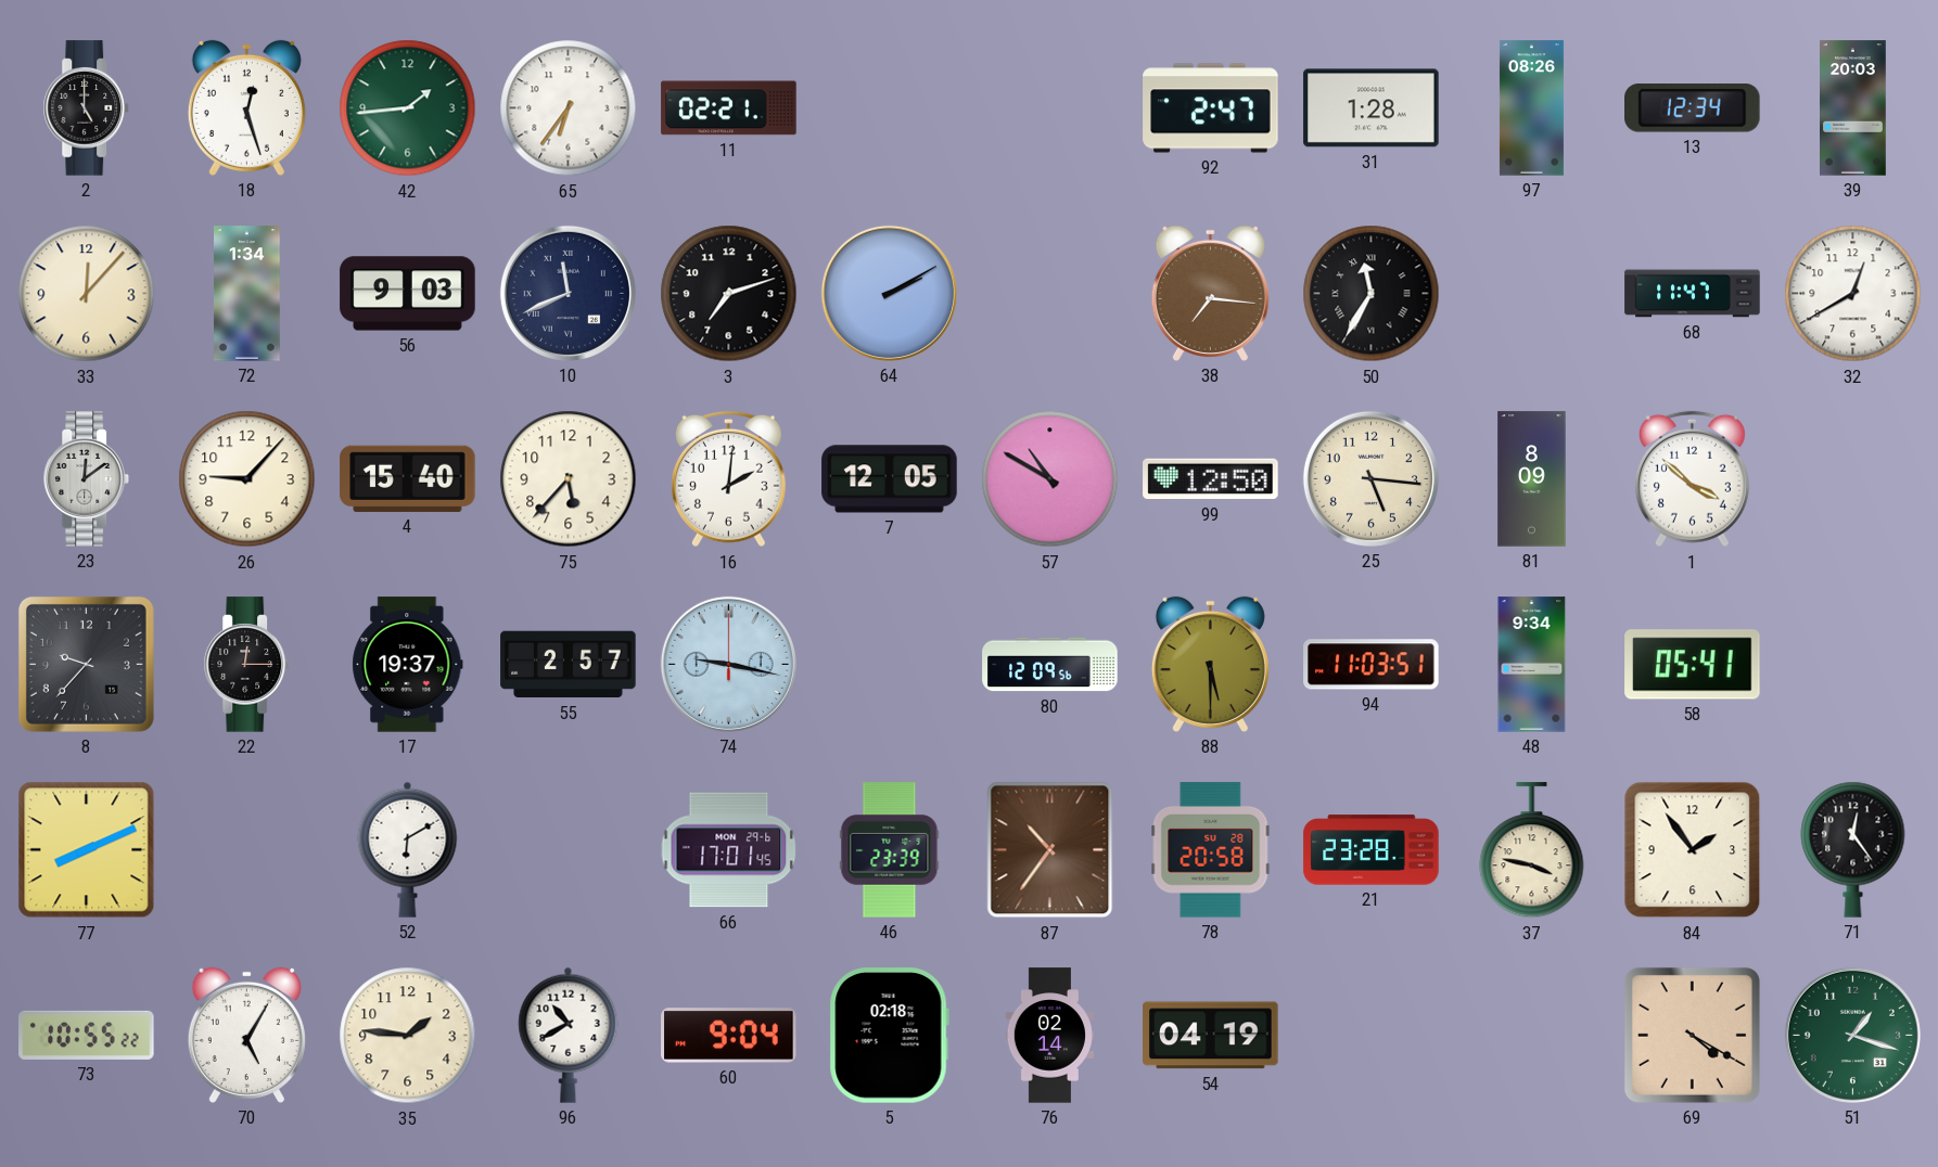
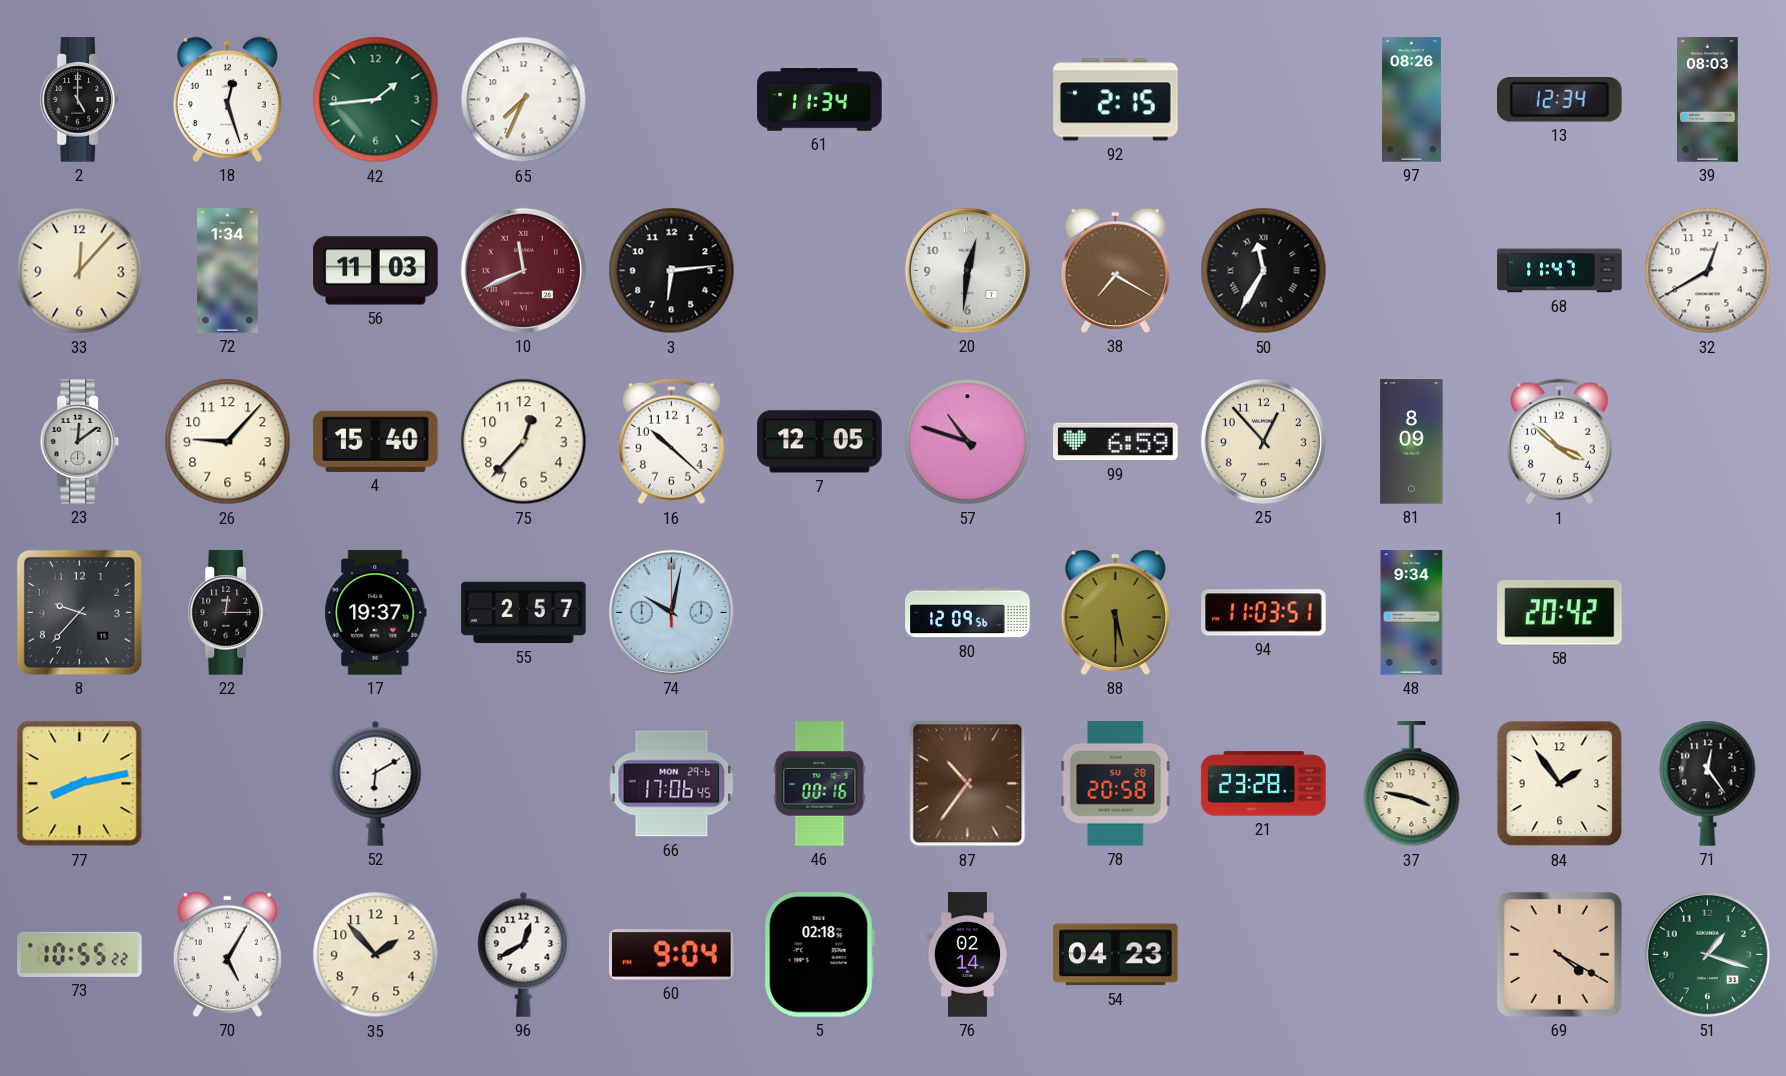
65: 6:36 -> 7:34 (524, 100)
11: 02:21 -> none (729, 108)
61: none -> 11:34 (820, 100)
92: 2:47 -> 2:15 (1116, 100)
31: 1:28 -> none (1372, 108)
39: 20:03 -> 08:03 (1708, 100)
56: 9:03 -> 11:03 (376, 271)
10 dial: navy -> burgundy (523, 270)
3: 7:12 -> 6:14 (672, 271)
64: 2:10 -> none (889, 293)
20: none -> 12:31 (967, 270)
38: 7:16 -> 7:20 (1115, 270)
75: 5:37 -> 12:37 (524, 442)
16: 2:01 -> 10:22 (671, 442)
57: 10:50 -> 10:48 (968, 442)
99: 12:50 -> 6:59 (1116, 442)
25: 5:16 -> 12:53 (1263, 441)
74: 9:17 -> 10:02 (671, 612)
58: 05:41 -> 20:42 (1560, 613)
77: 8:11 -> 8:13 (80, 784)
66: 17:01 -> 17:06 (672, 784)
46: 23:39 -> 00:16 (820, 784)
35: 1:46 -> 1:53 (376, 955)
96: 10:40 -> 12:40 (524, 954)
54: 04:19 -> 04:23 (1116, 955)
